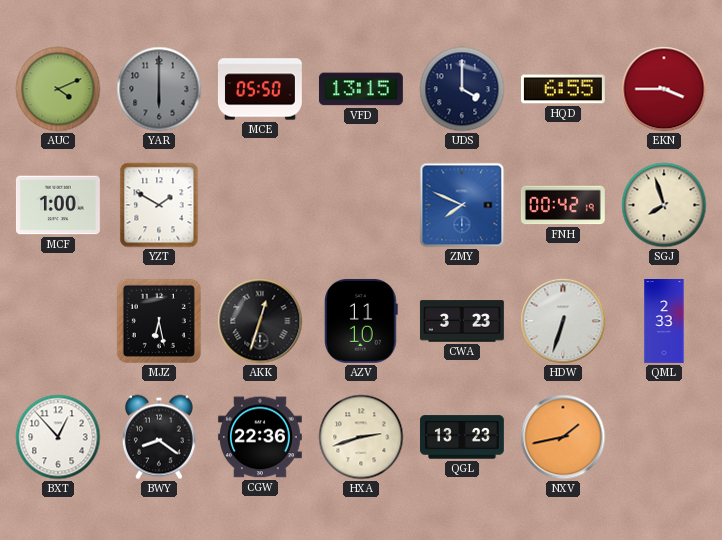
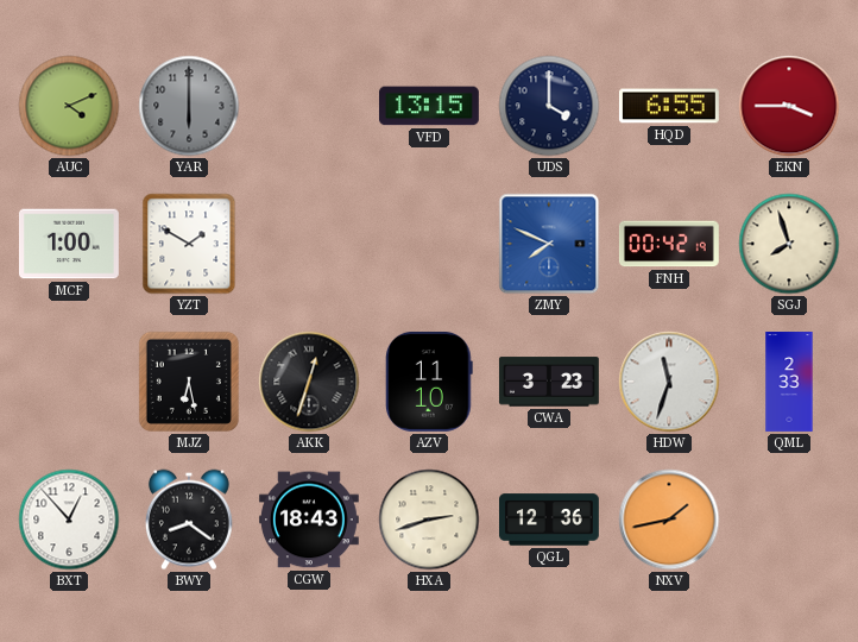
MCE: 05:50 -> none (260, 89)
HDW: 6:33 -> 11:33 (669, 382)
CGW: 22:36 -> 18:43 (309, 520)
QGL: 13:23 -> 12:36 (549, 520)
